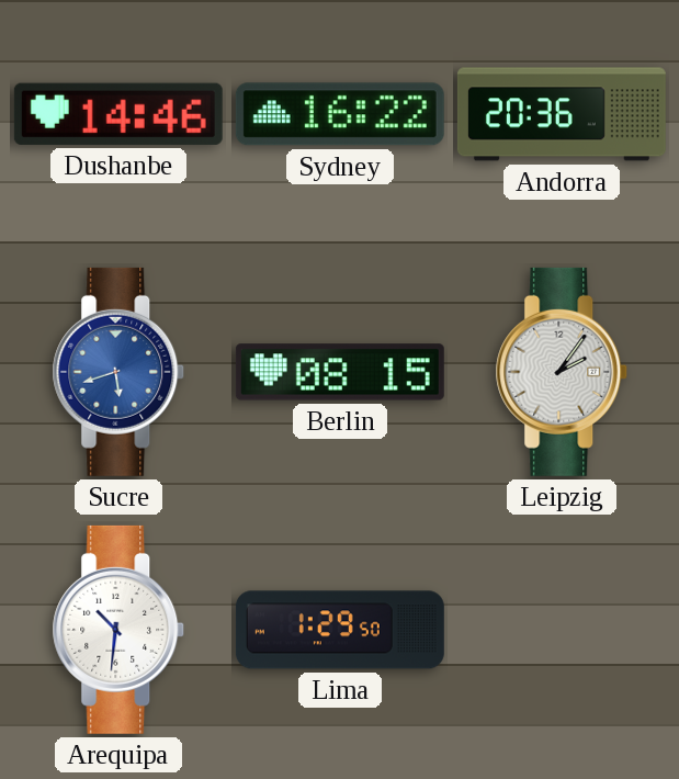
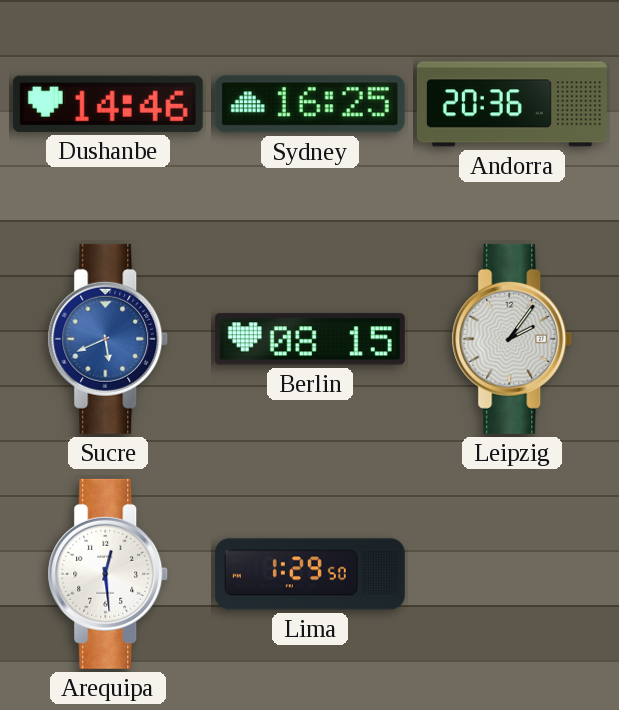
Sydney: 16:22 -> 16:25 (310, 104)
Sucre: 5:42 -> 5:41 (108, 339)
Arequipa: 10:31 -> 12:29 (108, 574)
